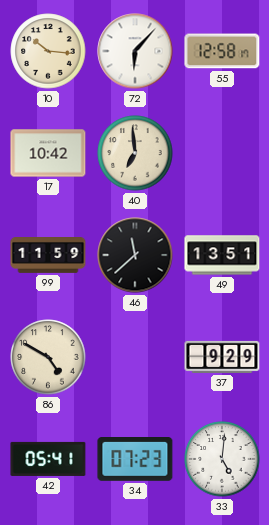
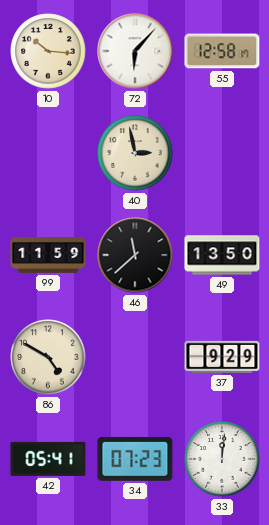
17: 10:42 -> none (48, 153)
40: 6:59 -> 2:58 (135, 153)
49: 13:51 -> 13:50 (222, 255)
33: 5:01 -> 12:01 (222, 459)
